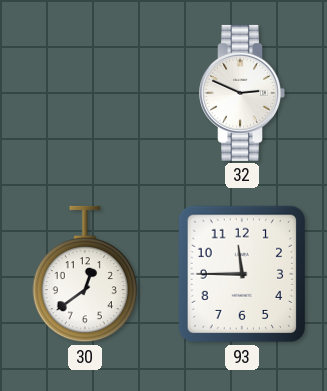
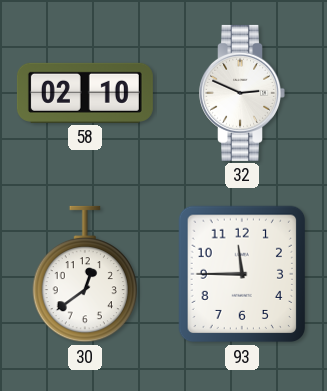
58: none -> 02:10 (85, 93)
